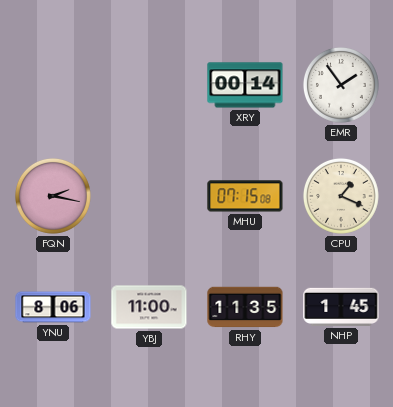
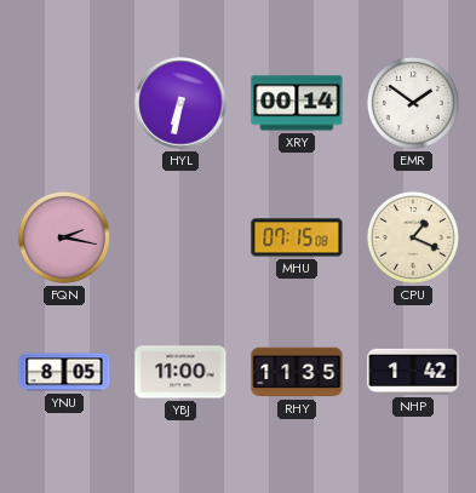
HYL: none -> 6:32 (180, 103)
EMR: 1:54 -> 1:51 (413, 103)
YNU: 8:06 -> 8:05 (64, 372)
NHP: 1:45 -> 1:42 (413, 372)
